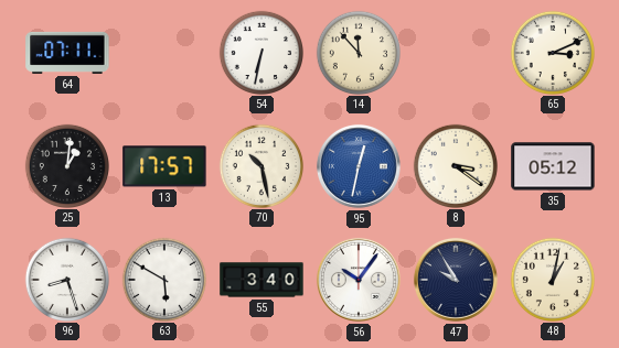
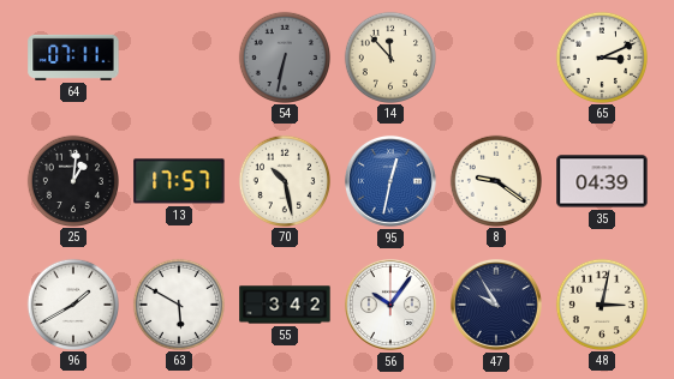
54 dial: white -> grey (284, 56)
8: 3:21 -> 9:21 (495, 180)
35: 05:12 -> 04:39 (602, 181)
96: 8:27 -> 1:40 (72, 303)
55: 3:40 -> 3:42 (285, 305)
48: 1:02 -> 3:02 (601, 303)
